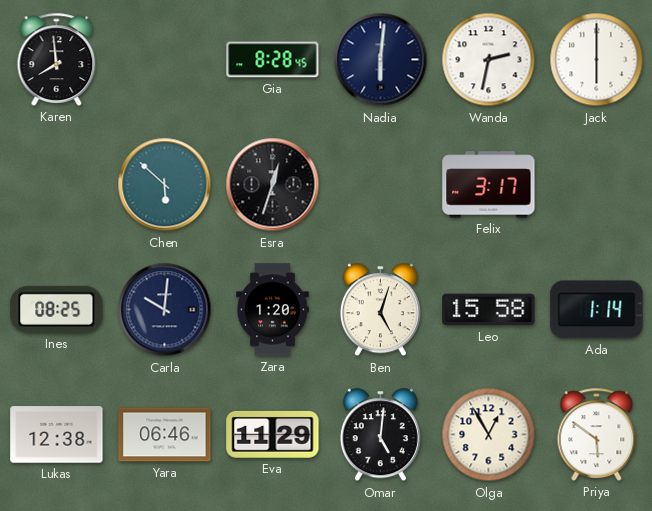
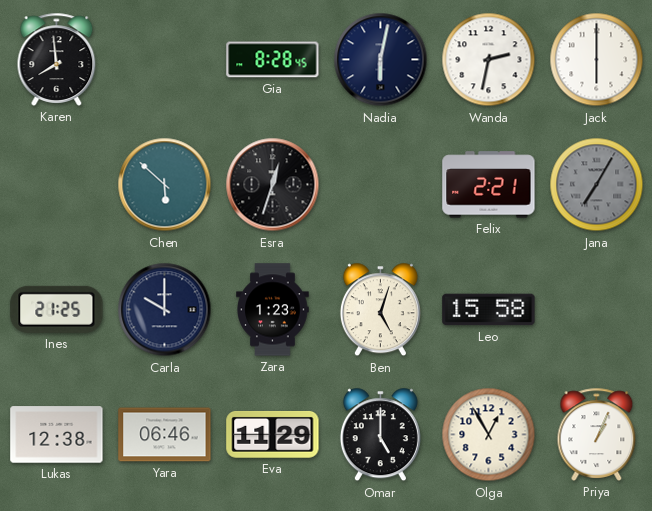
Nadia: 6:01 -> 6:02 (381, 60)
Felix: 3:17 -> 2:21 (489, 185)
Jana: none -> 7:05 (597, 185)
Ines: 08:25 -> 21:25 (57, 309)
Carla: 10:01 -> 10:00 (165, 310)
Zara: 1:20 -> 1:23 (273, 310)
Ada: 1:14 -> none (597, 310)
Omar: 5:01 -> 5:00 (380, 435)
Priya: 5:51 -> 1:04 (597, 434)
